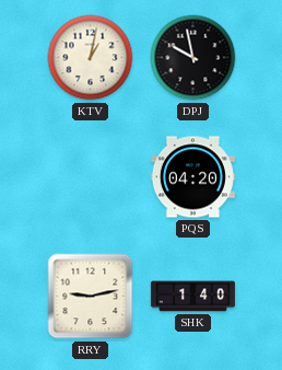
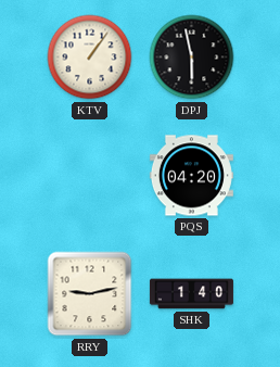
KTV: 1:02 -> 1:06 (90, 58)
DPJ: 9:58 -> 5:58 (192, 58)
